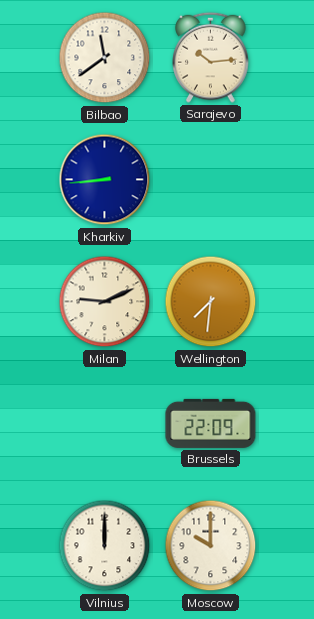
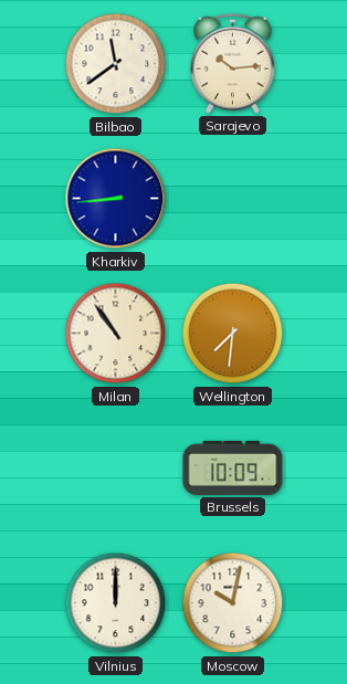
Milan: 9:11 -> 10:54 (116, 334)
Brussels: 22:09 -> 10:09 (233, 467)
Moscow: 10:00 -> 10:02 (233, 603)
